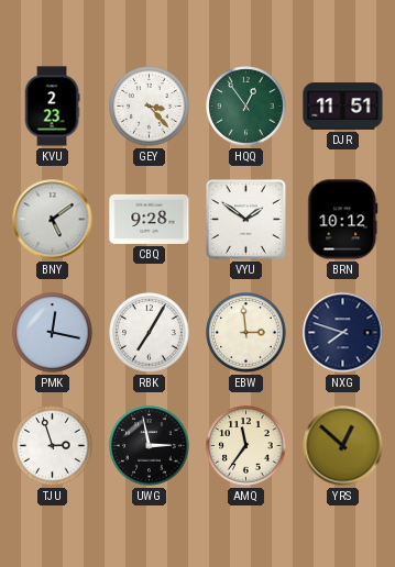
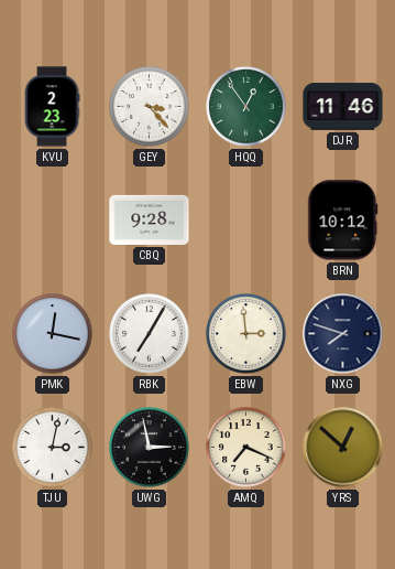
DJR: 11:51 -> 11:46 (343, 107)
BNY: 5:09 -> none (53, 220)
VYU: 1:51 -> none (245, 219)
TJU: 2:57 -> 3:02 (53, 448)
AMQ: 11:36 -> 7:19 (246, 448)
